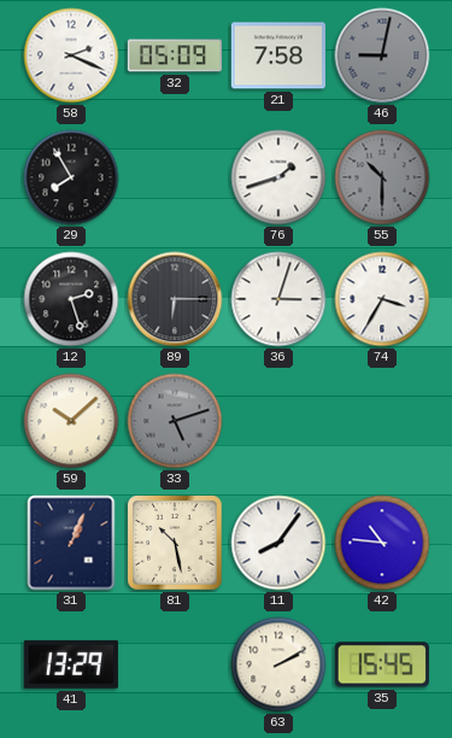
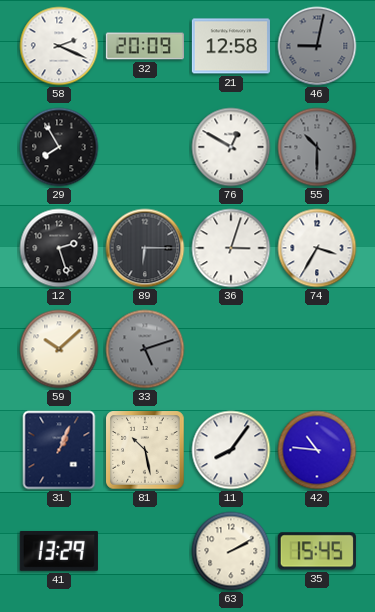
32: 05:09 -> 20:09 (145, 46)
21: 7:58 -> 12:58 (231, 46)
76: 1:42 -> 12:50 (231, 147)
